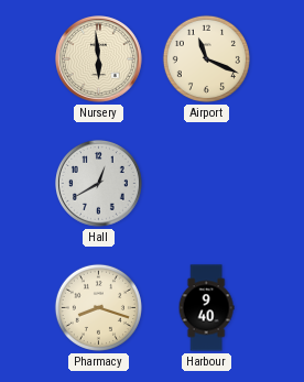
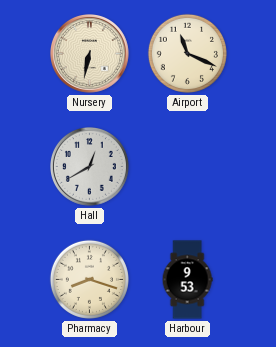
Nursery: 5:59 -> 6:32 (90, 54)
Harbour: 9:40 -> 9:53 (187, 280)
